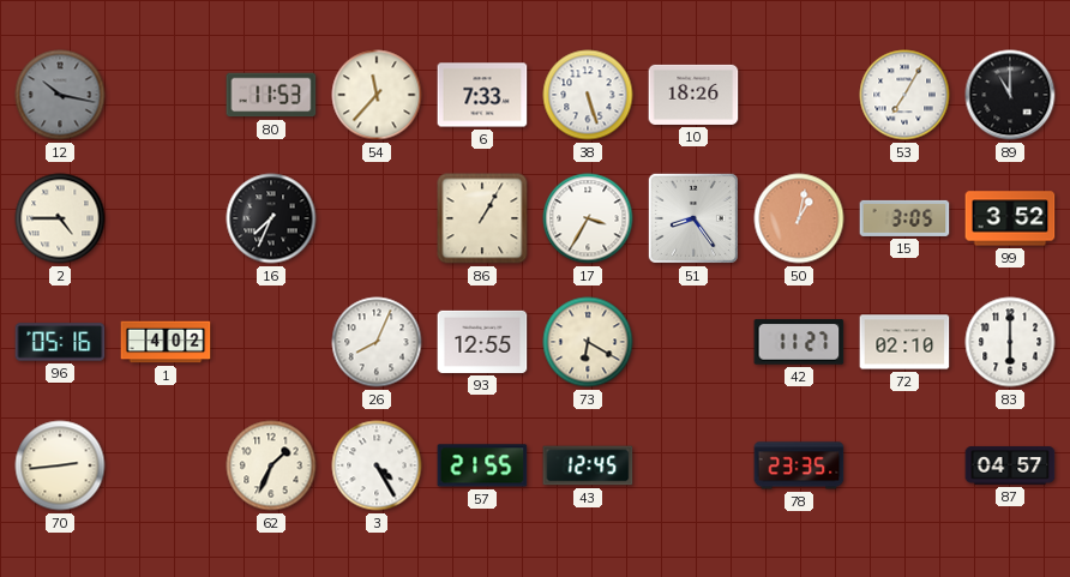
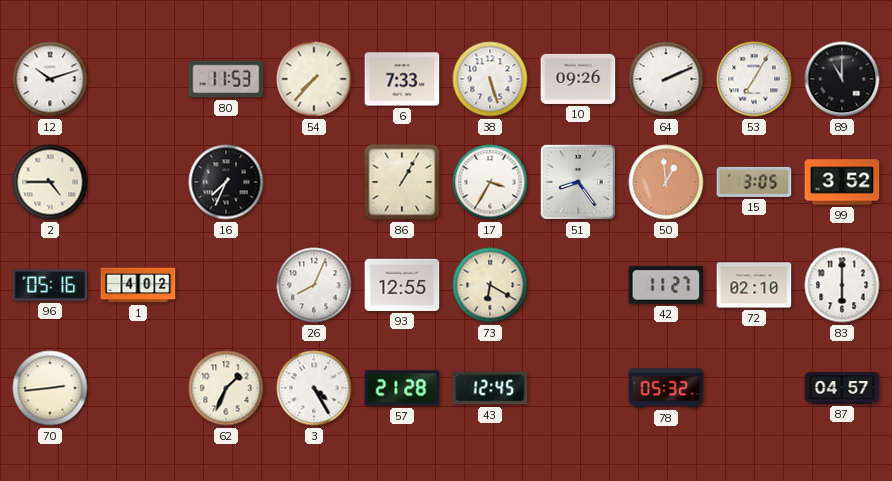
12: 10:17 -> 10:12 (50, 79)
12 dial: grey -> white (50, 79)
54: 11:37 -> 7:37 (314, 79)
10: 18:26 -> 09:26 (578, 79)
64: none -> 2:11 (666, 79)
50: 1:02 -> 12:59 (666, 182)
57: 21:55 -> 21:28 (402, 388)
78: 23:35 -> 05:32 (666, 388)
